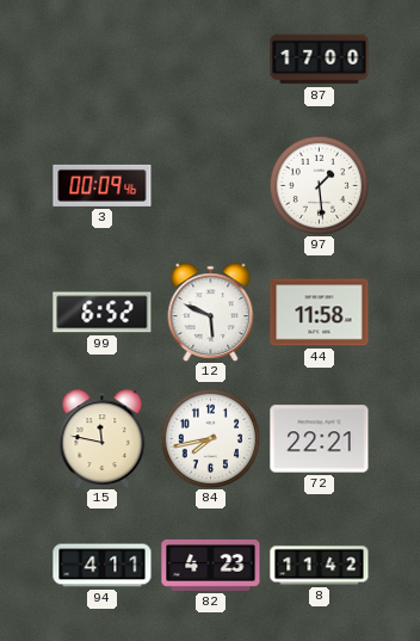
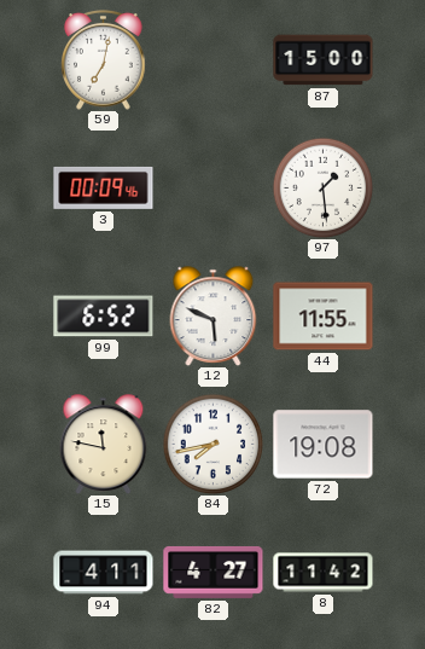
59: none -> 7:02 (104, 60)
87: 17:00 -> 15:00 (324, 60)
44: 11:58 -> 11:55 (324, 317)
72: 22:21 -> 19:08 (324, 445)
82: 4:23 -> 4:27 (214, 572)
